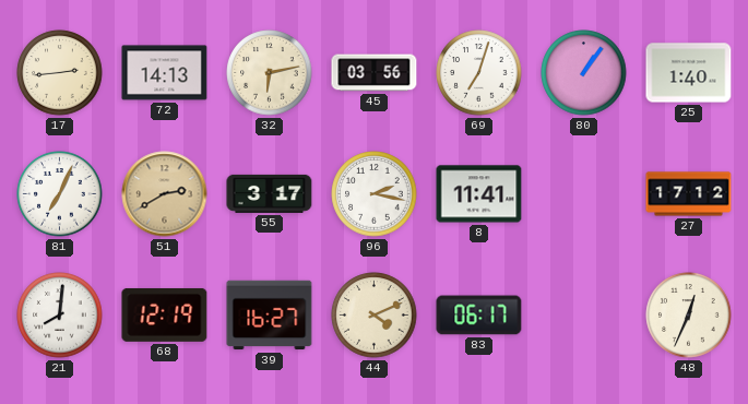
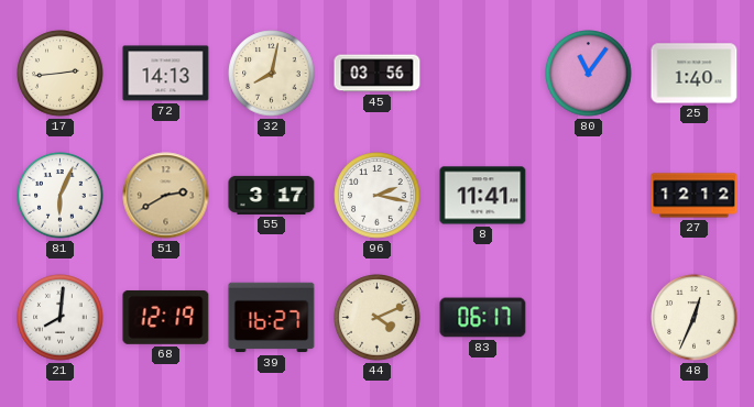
32: 6:13 -> 8:02 (272, 74)
69: 7:03 -> none (479, 73)
80: 1:06 -> 11:06 (589, 74)
81: 7:04 -> 6:04 (61, 196)
27: 17:12 -> 12:12 (695, 196)
